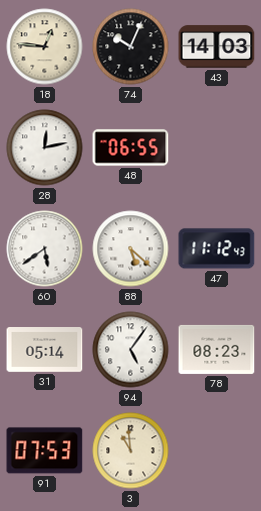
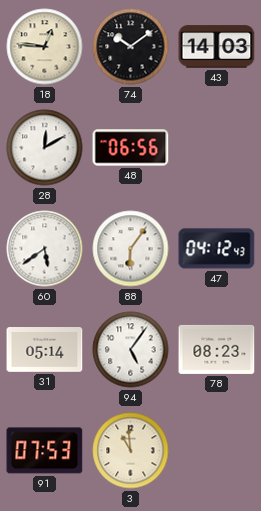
74: 10:04 -> 10:09 (131, 47)
28: 12:13 -> 12:10 (45, 148)
48: 06:55 -> 06:56 (131, 148)
88: 5:22 -> 6:06 (131, 249)
47: 11:12 -> 04:12 (217, 249)
